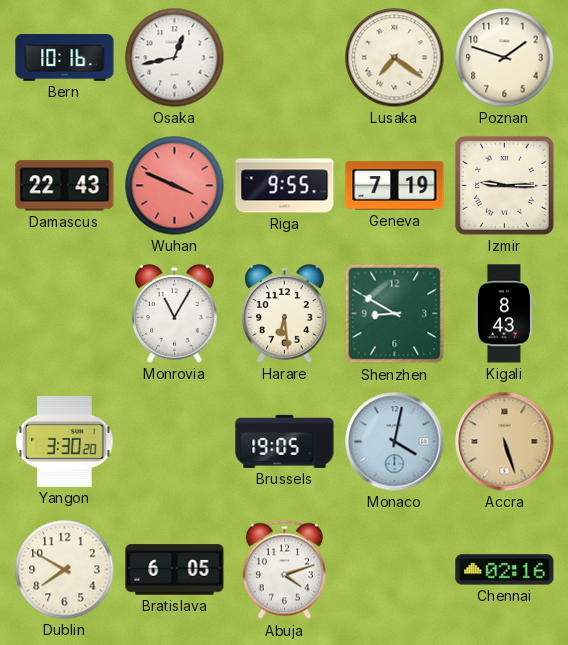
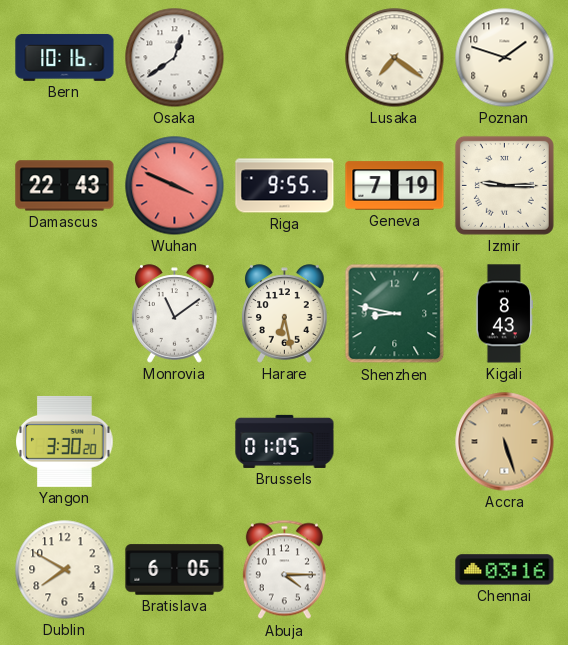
Osaka: 12:43 -> 12:39 (175, 58)
Monrovia: 11:05 -> 11:09 (175, 314)
Harare: 6:29 -> 6:28 (285, 314)
Shenzhen: 8:50 -> 8:47 (395, 314)
Brussels: 19:05 -> 01:05 (285, 441)
Monaco: 4:02 -> none (395, 442)
Abuja: 4:12 -> 4:15 (284, 570)
Chennai: 02:16 -> 03:16 (505, 570)
